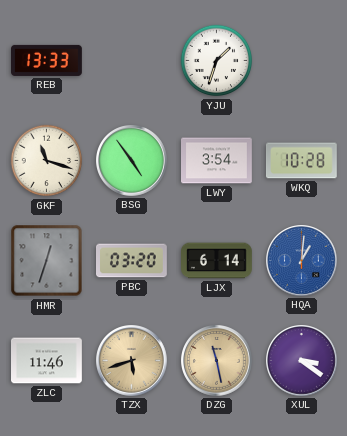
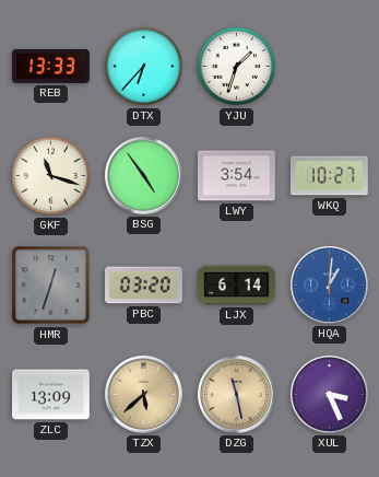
DTX: none -> 6:37 (144, 67)
WKQ: 10:28 -> 10:27 (329, 176)
ZLC: 11:46 -> 13:09 (51, 395)
TZX: 5:42 -> 5:38 (144, 395)
XUL: 3:21 -> 3:26 (330, 395)
